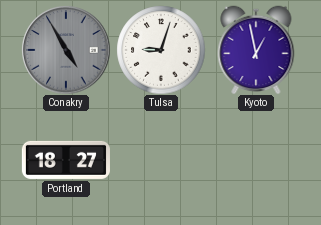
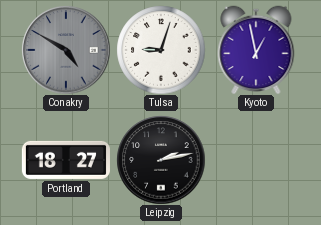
Conakry: 4:55 -> 4:50 (66, 50)
Leipzig: none -> 2:13 (161, 160)
